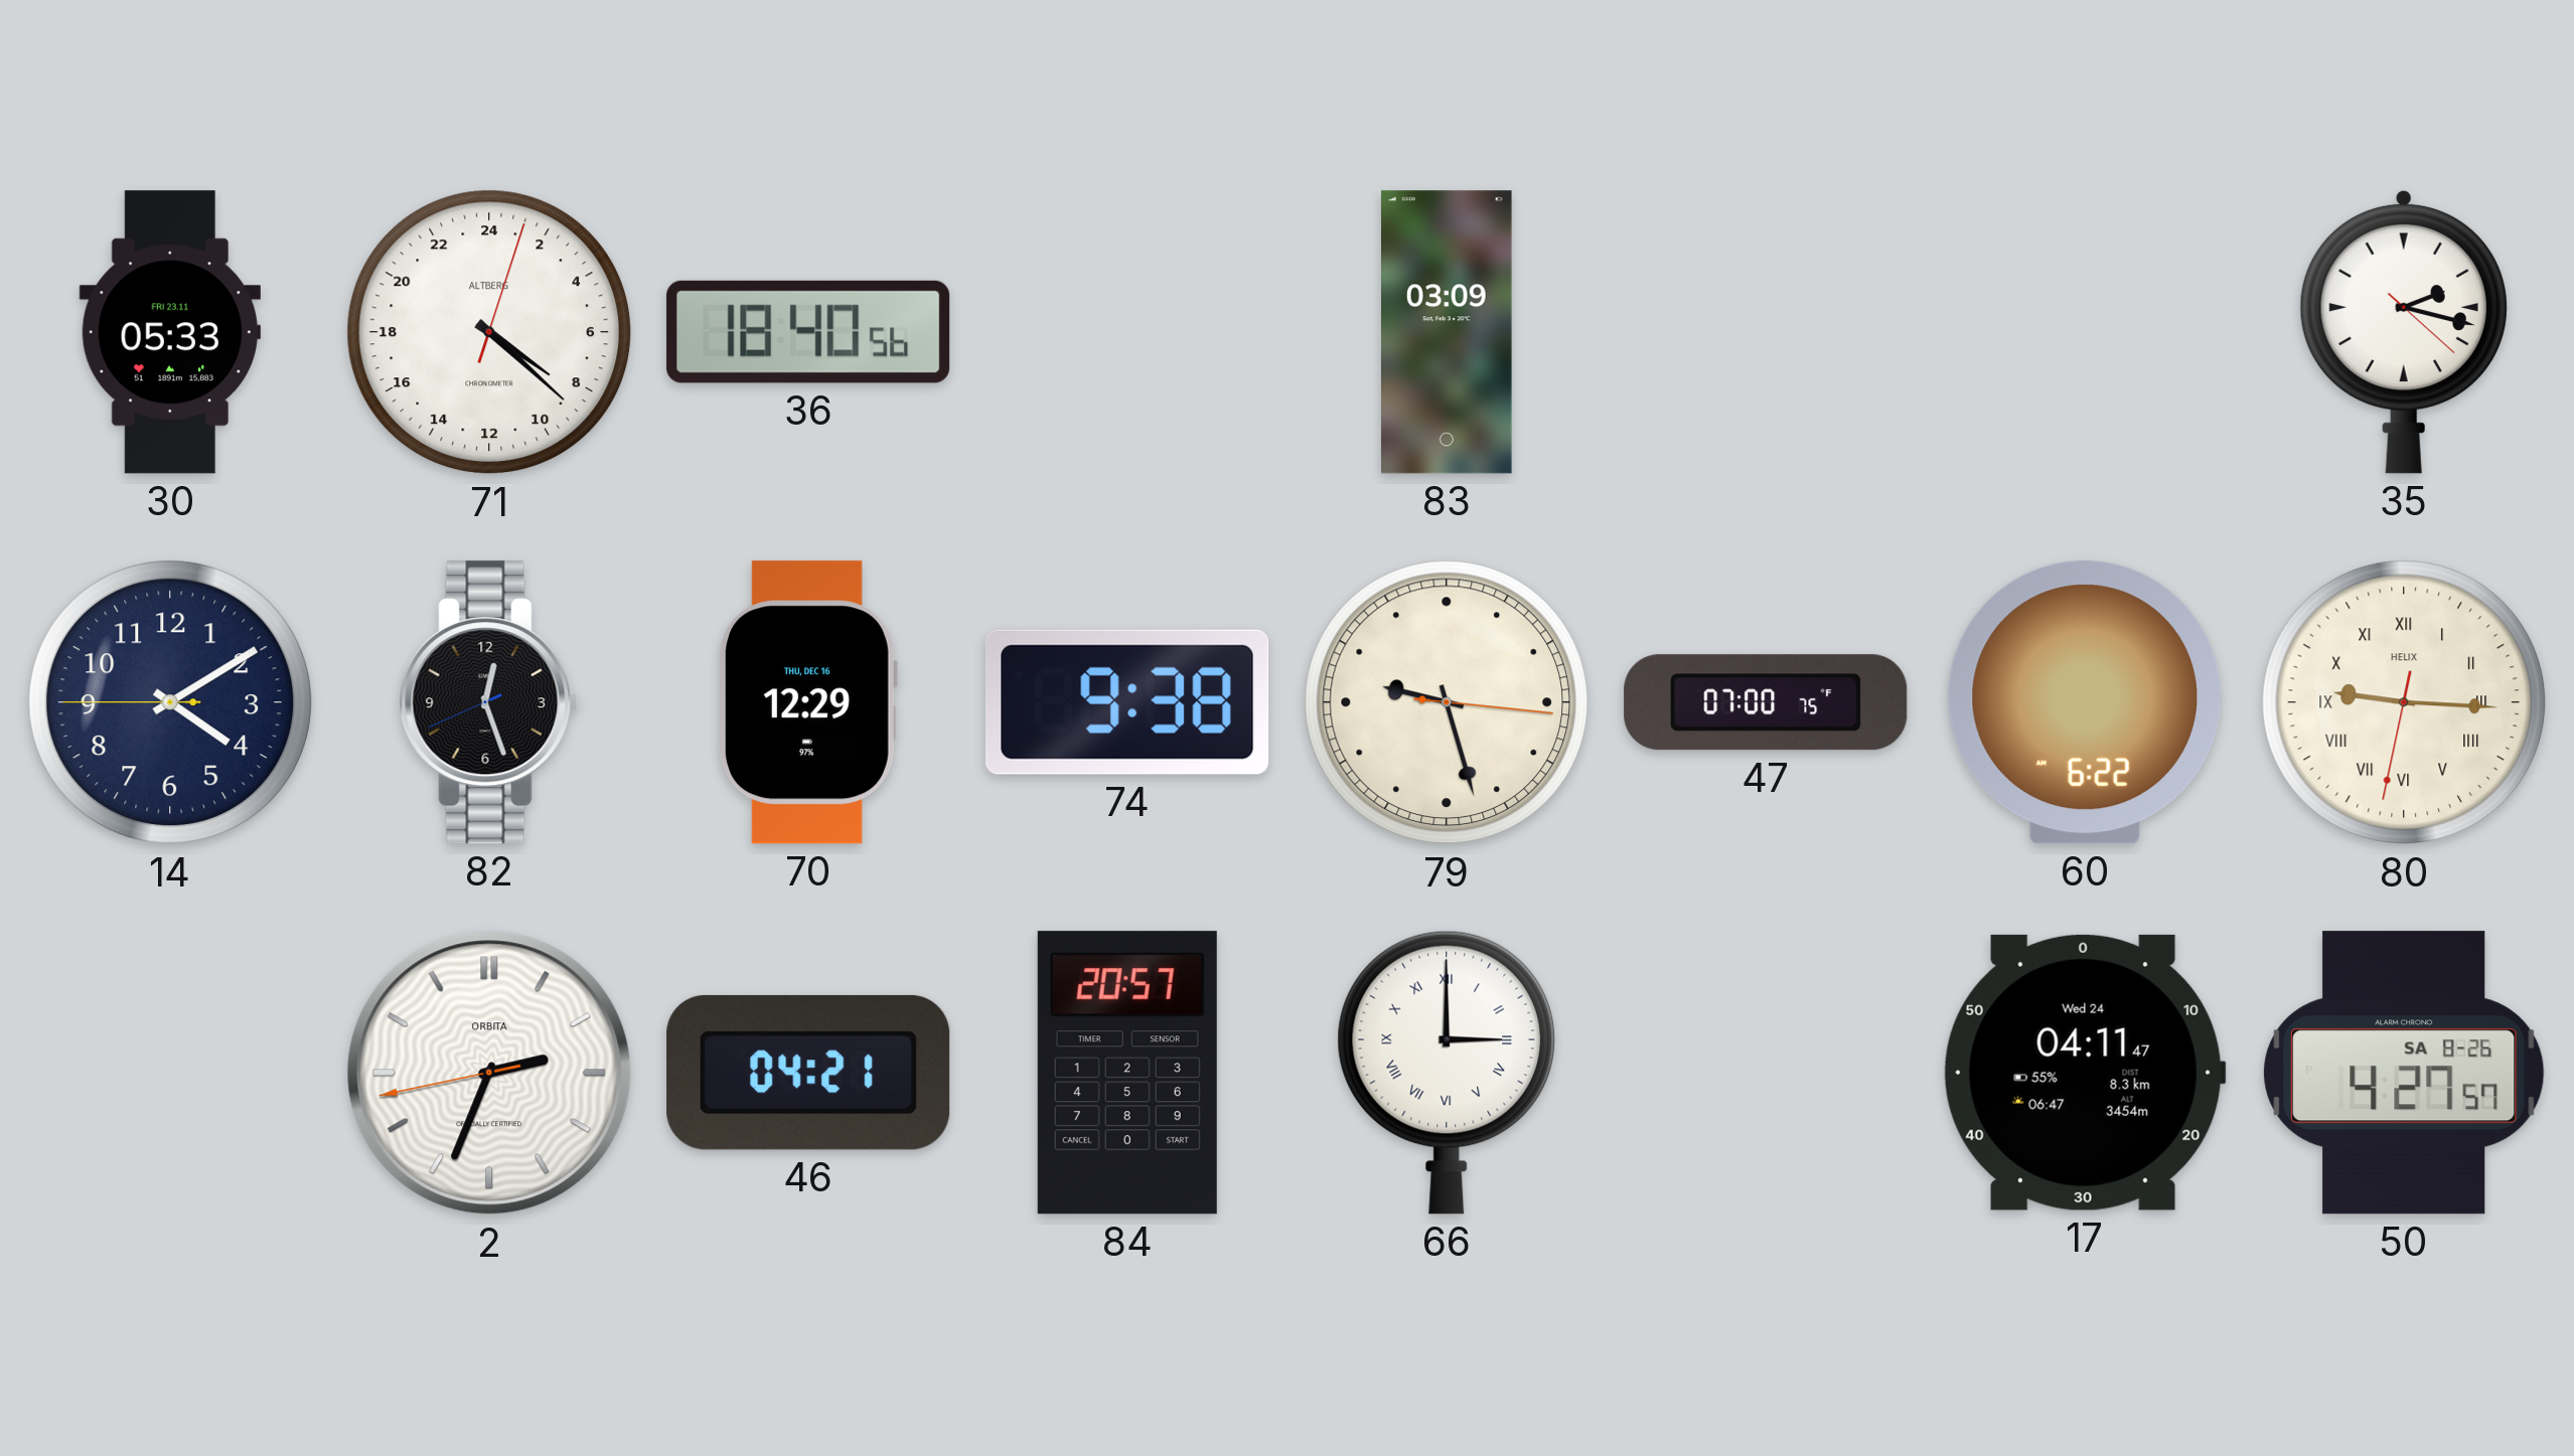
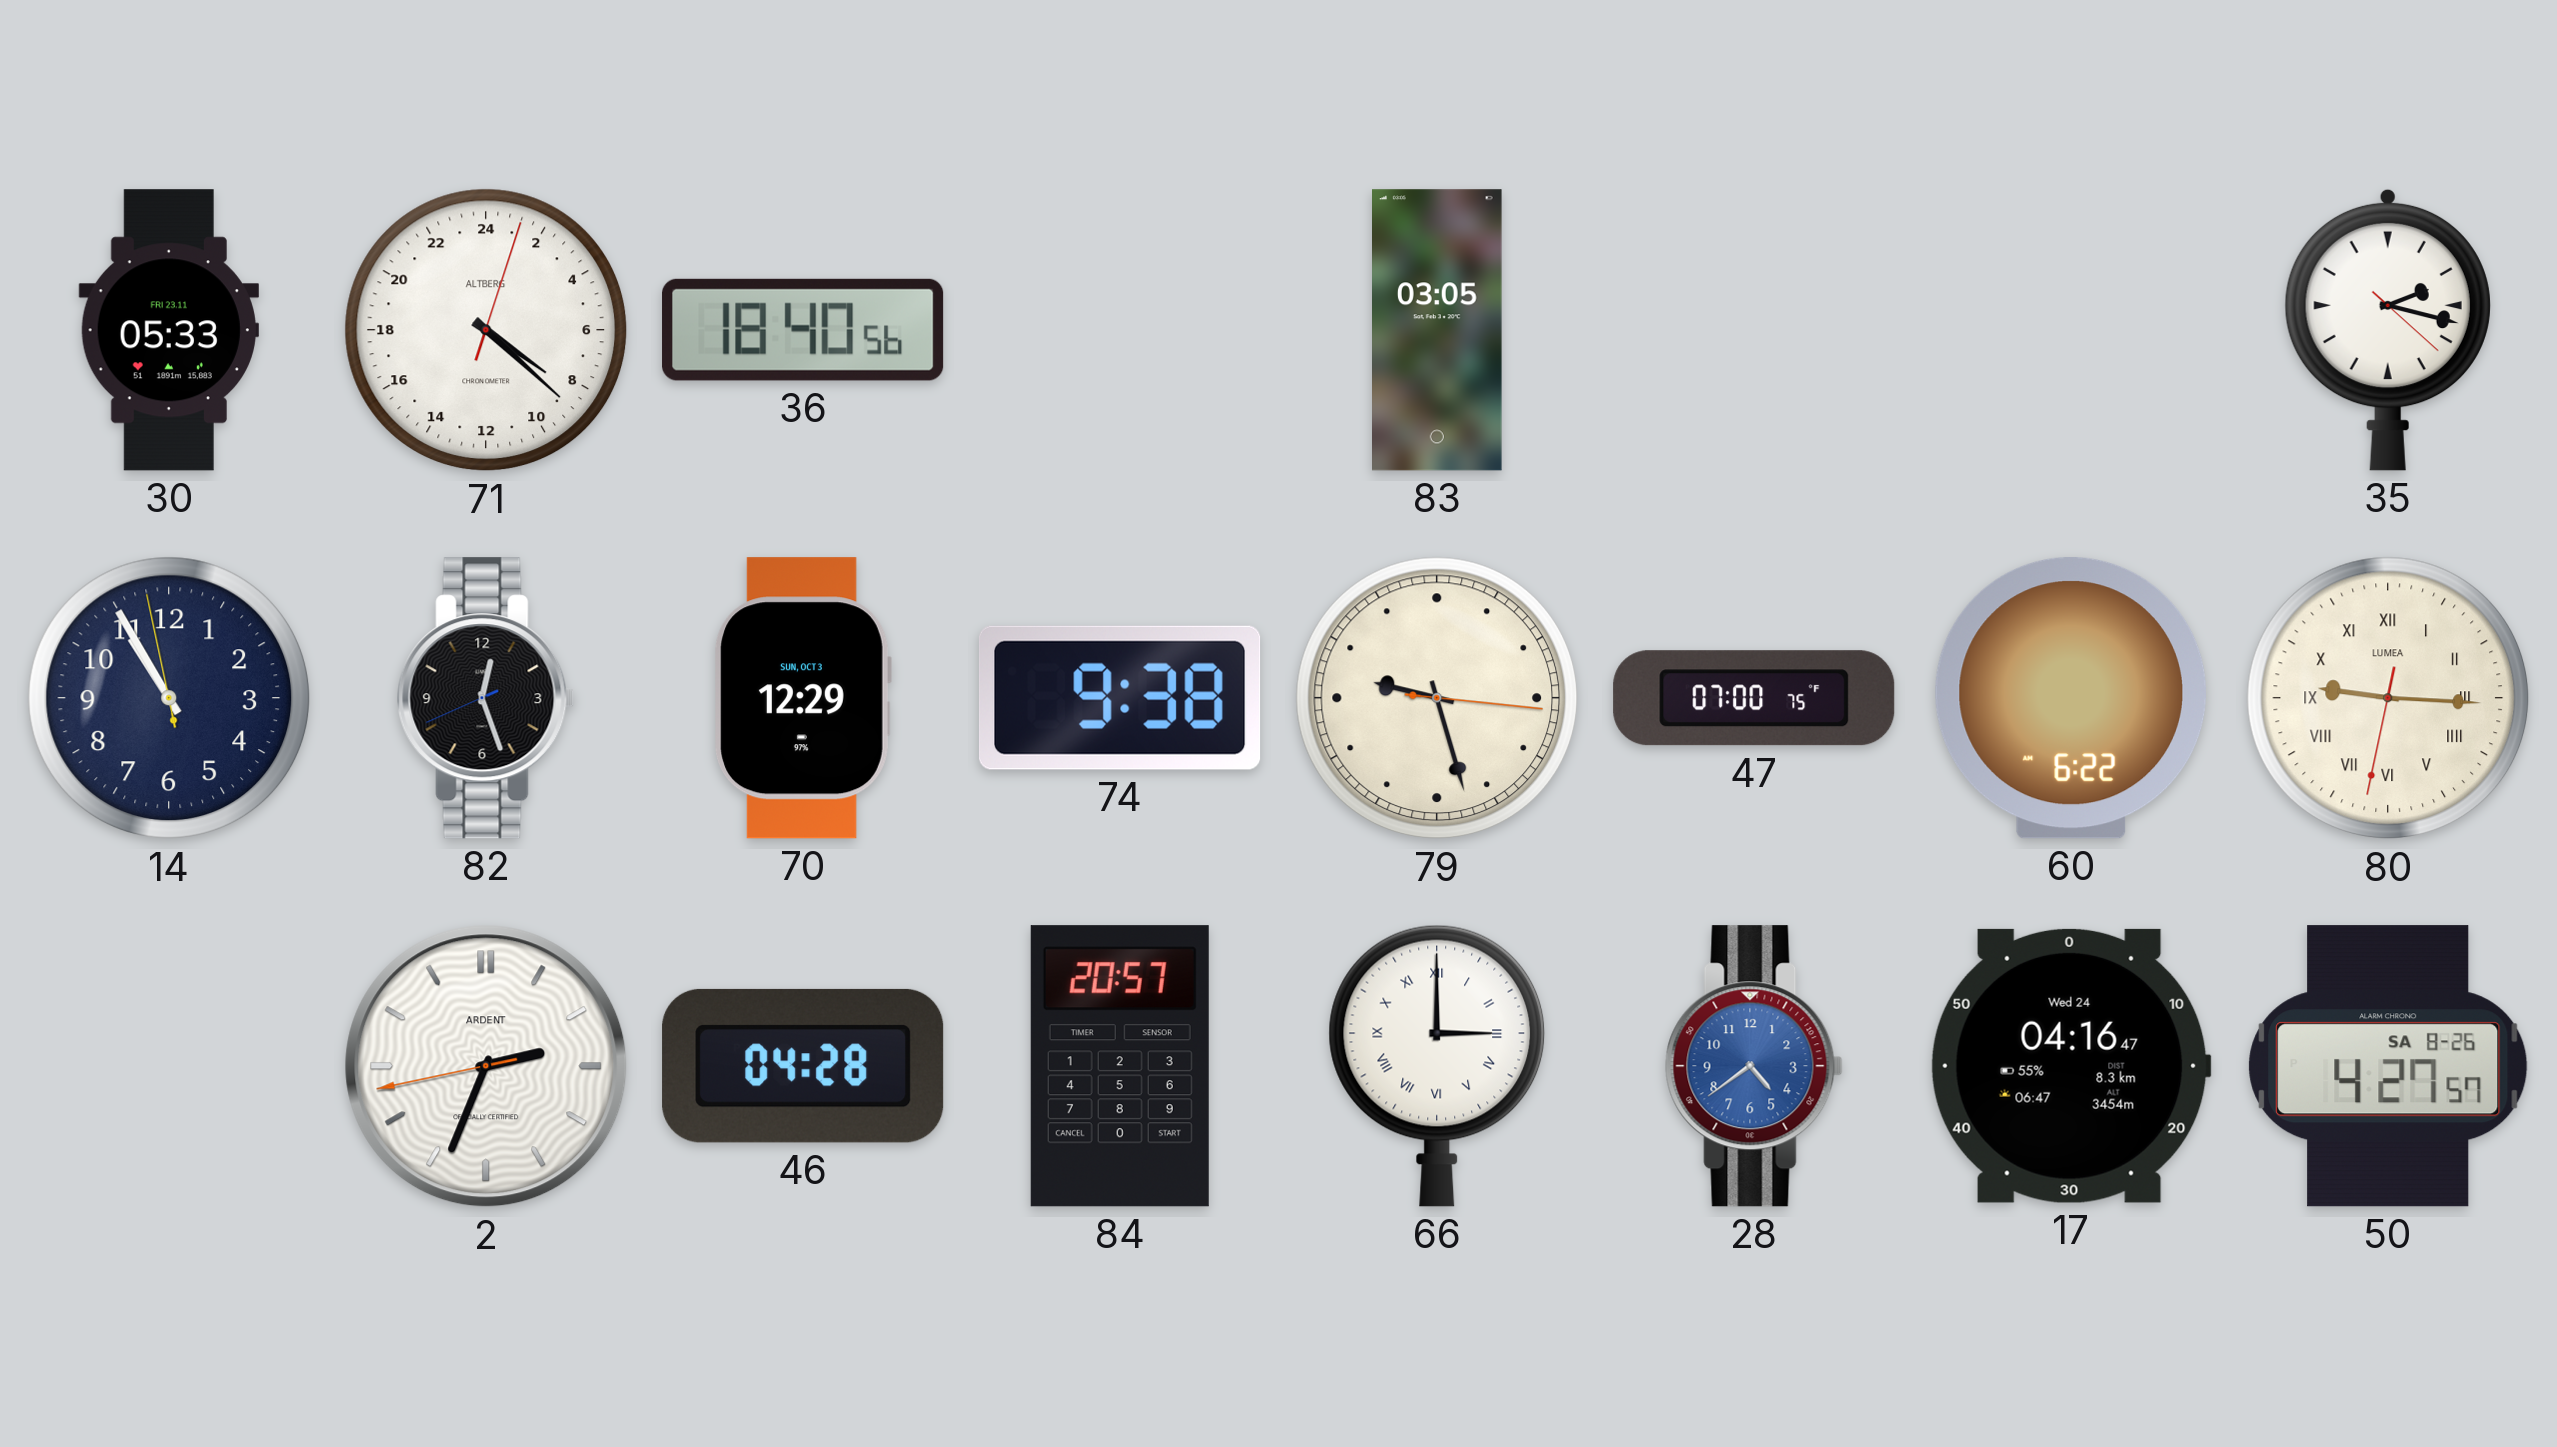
83: 03:09 -> 03:05 (1438, 330)
14: 4:09 -> 10:54 (169, 698)
70 date: THU, DEC 16 -> SUN, OCT 3 (803, 698)
80 brand: HELIX -> LUMEA (2388, 698)
2 brand: ORBITA -> ARDENT (486, 1066)
46: 04:21 -> 04:28 (803, 1066)
28: none -> 4:39 (1754, 1066)
17: 04:11 -> 04:16 (2071, 1066)
